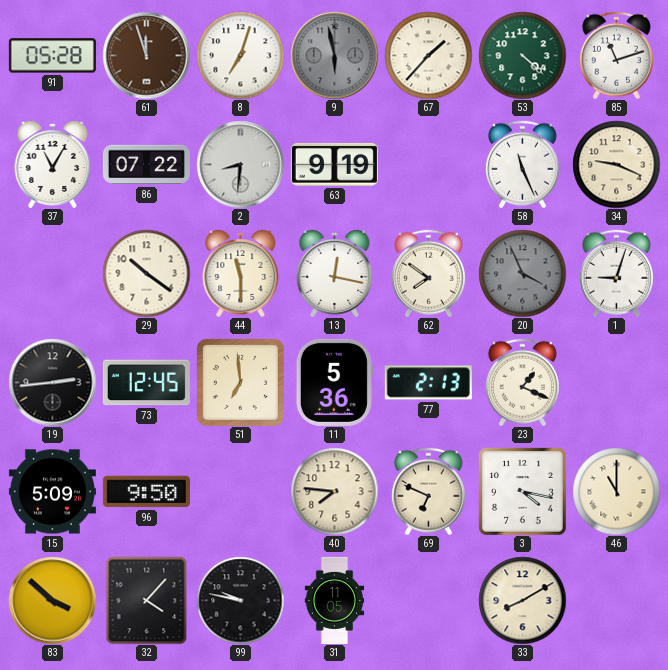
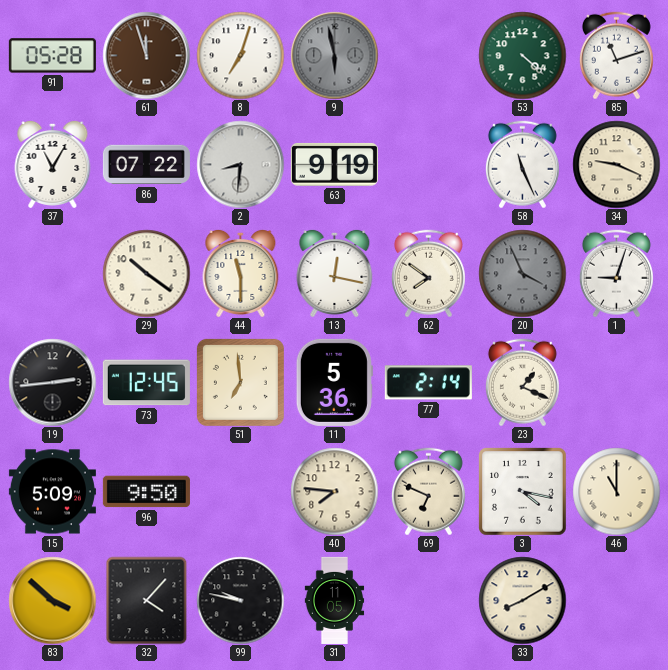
67: 1:37 -> none (428, 55)
77: 2:13 -> 2:14 (428, 383)
